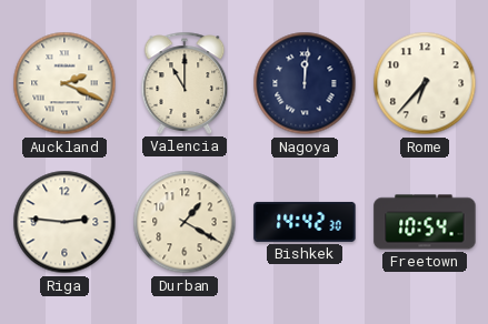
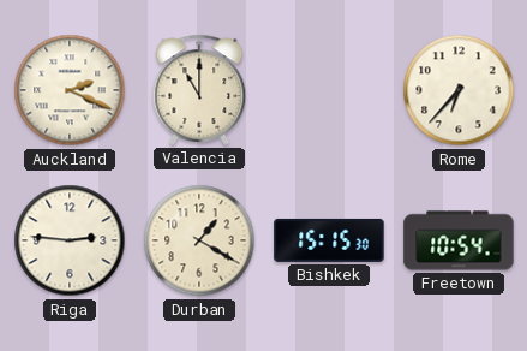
Nagoya: 12:01 -> none (305, 83)
Bishkek: 14:42 -> 15:15 (329, 240)
